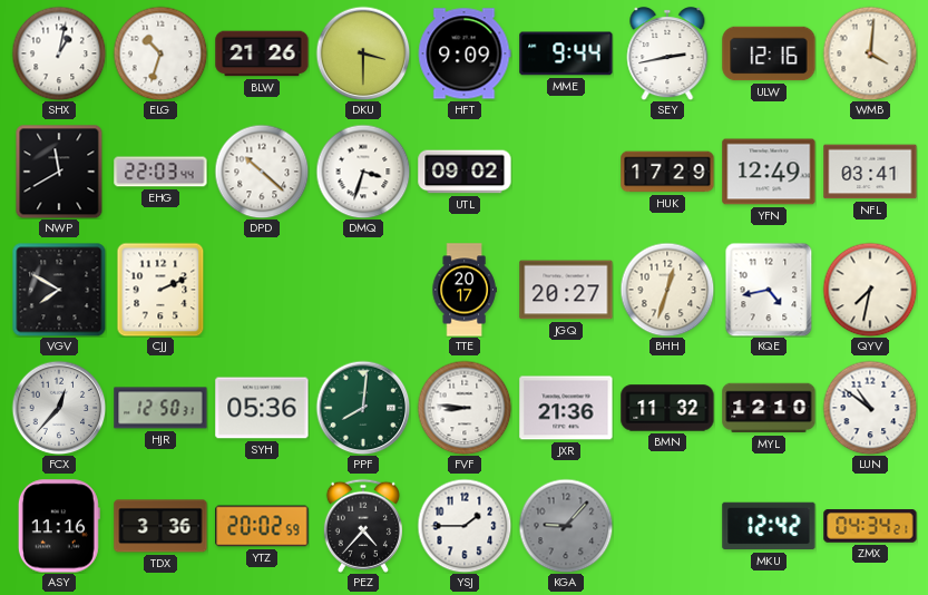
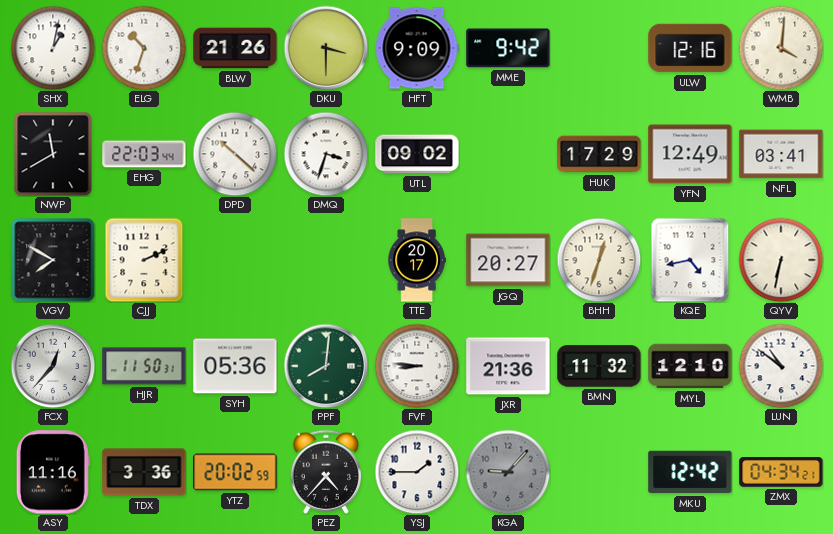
MME: 9:44 -> 9:42 (508, 48)
SEY: 2:43 -> none (667, 53)
QYV: 7:32 -> 6:32 (781, 260)
HJR: 12:50 -> 11:50 (144, 366)
